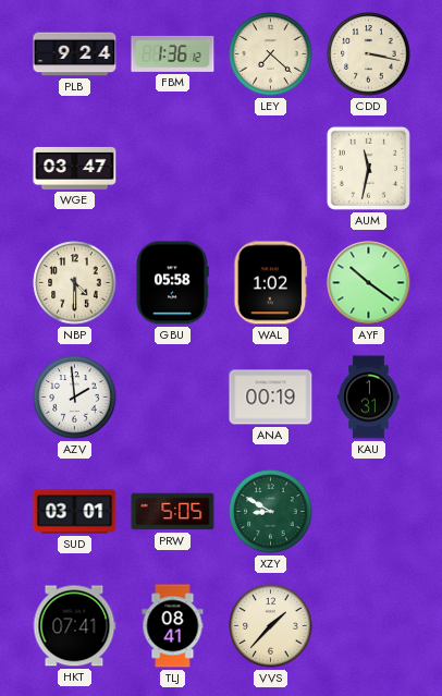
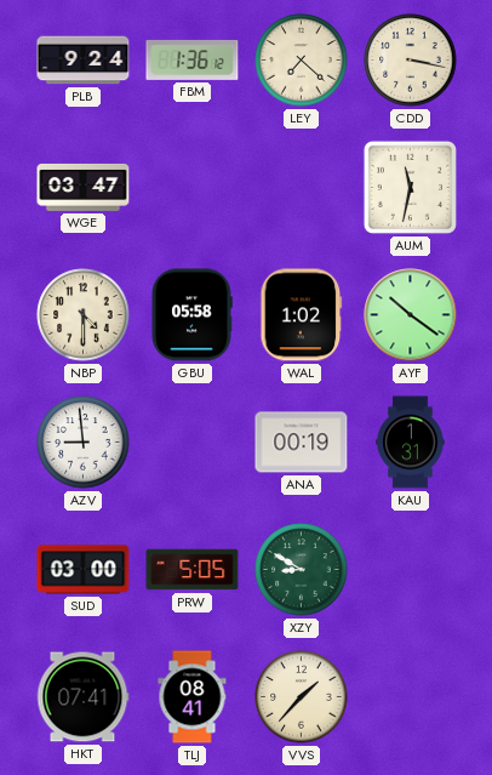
AZV: 1:59 -> 8:59 (84, 443)
SUD: 03:01 -> 03:00 (84, 570)
